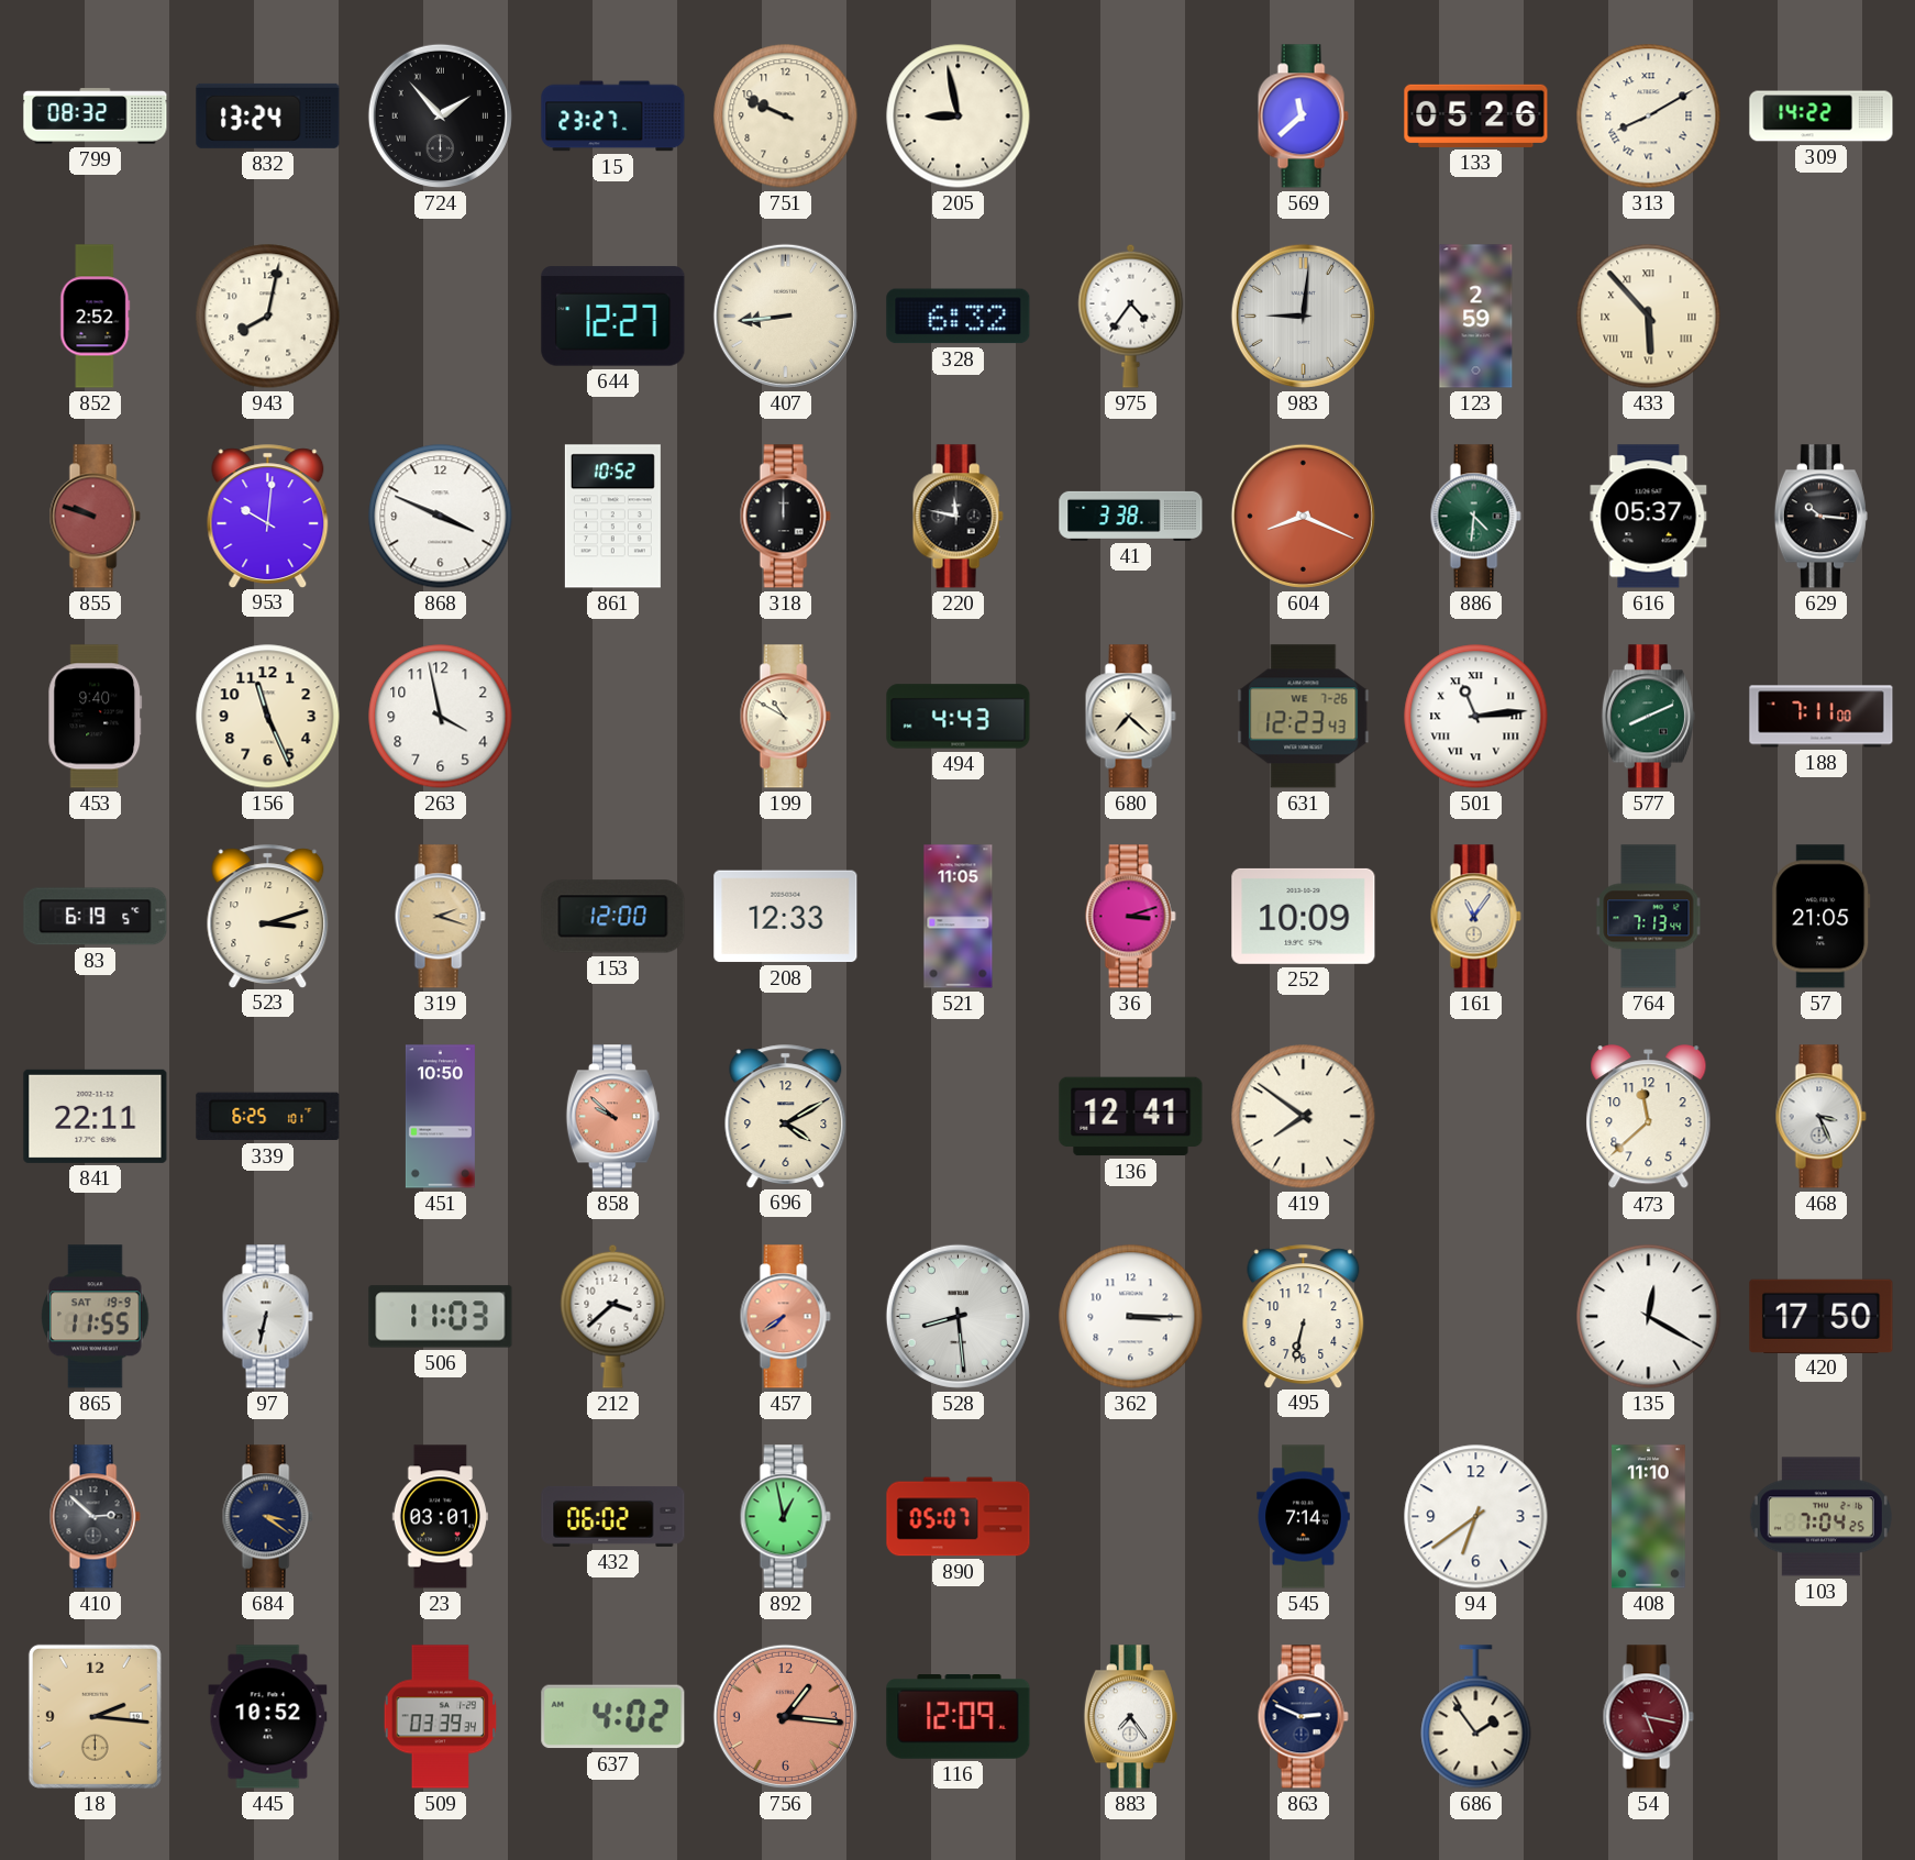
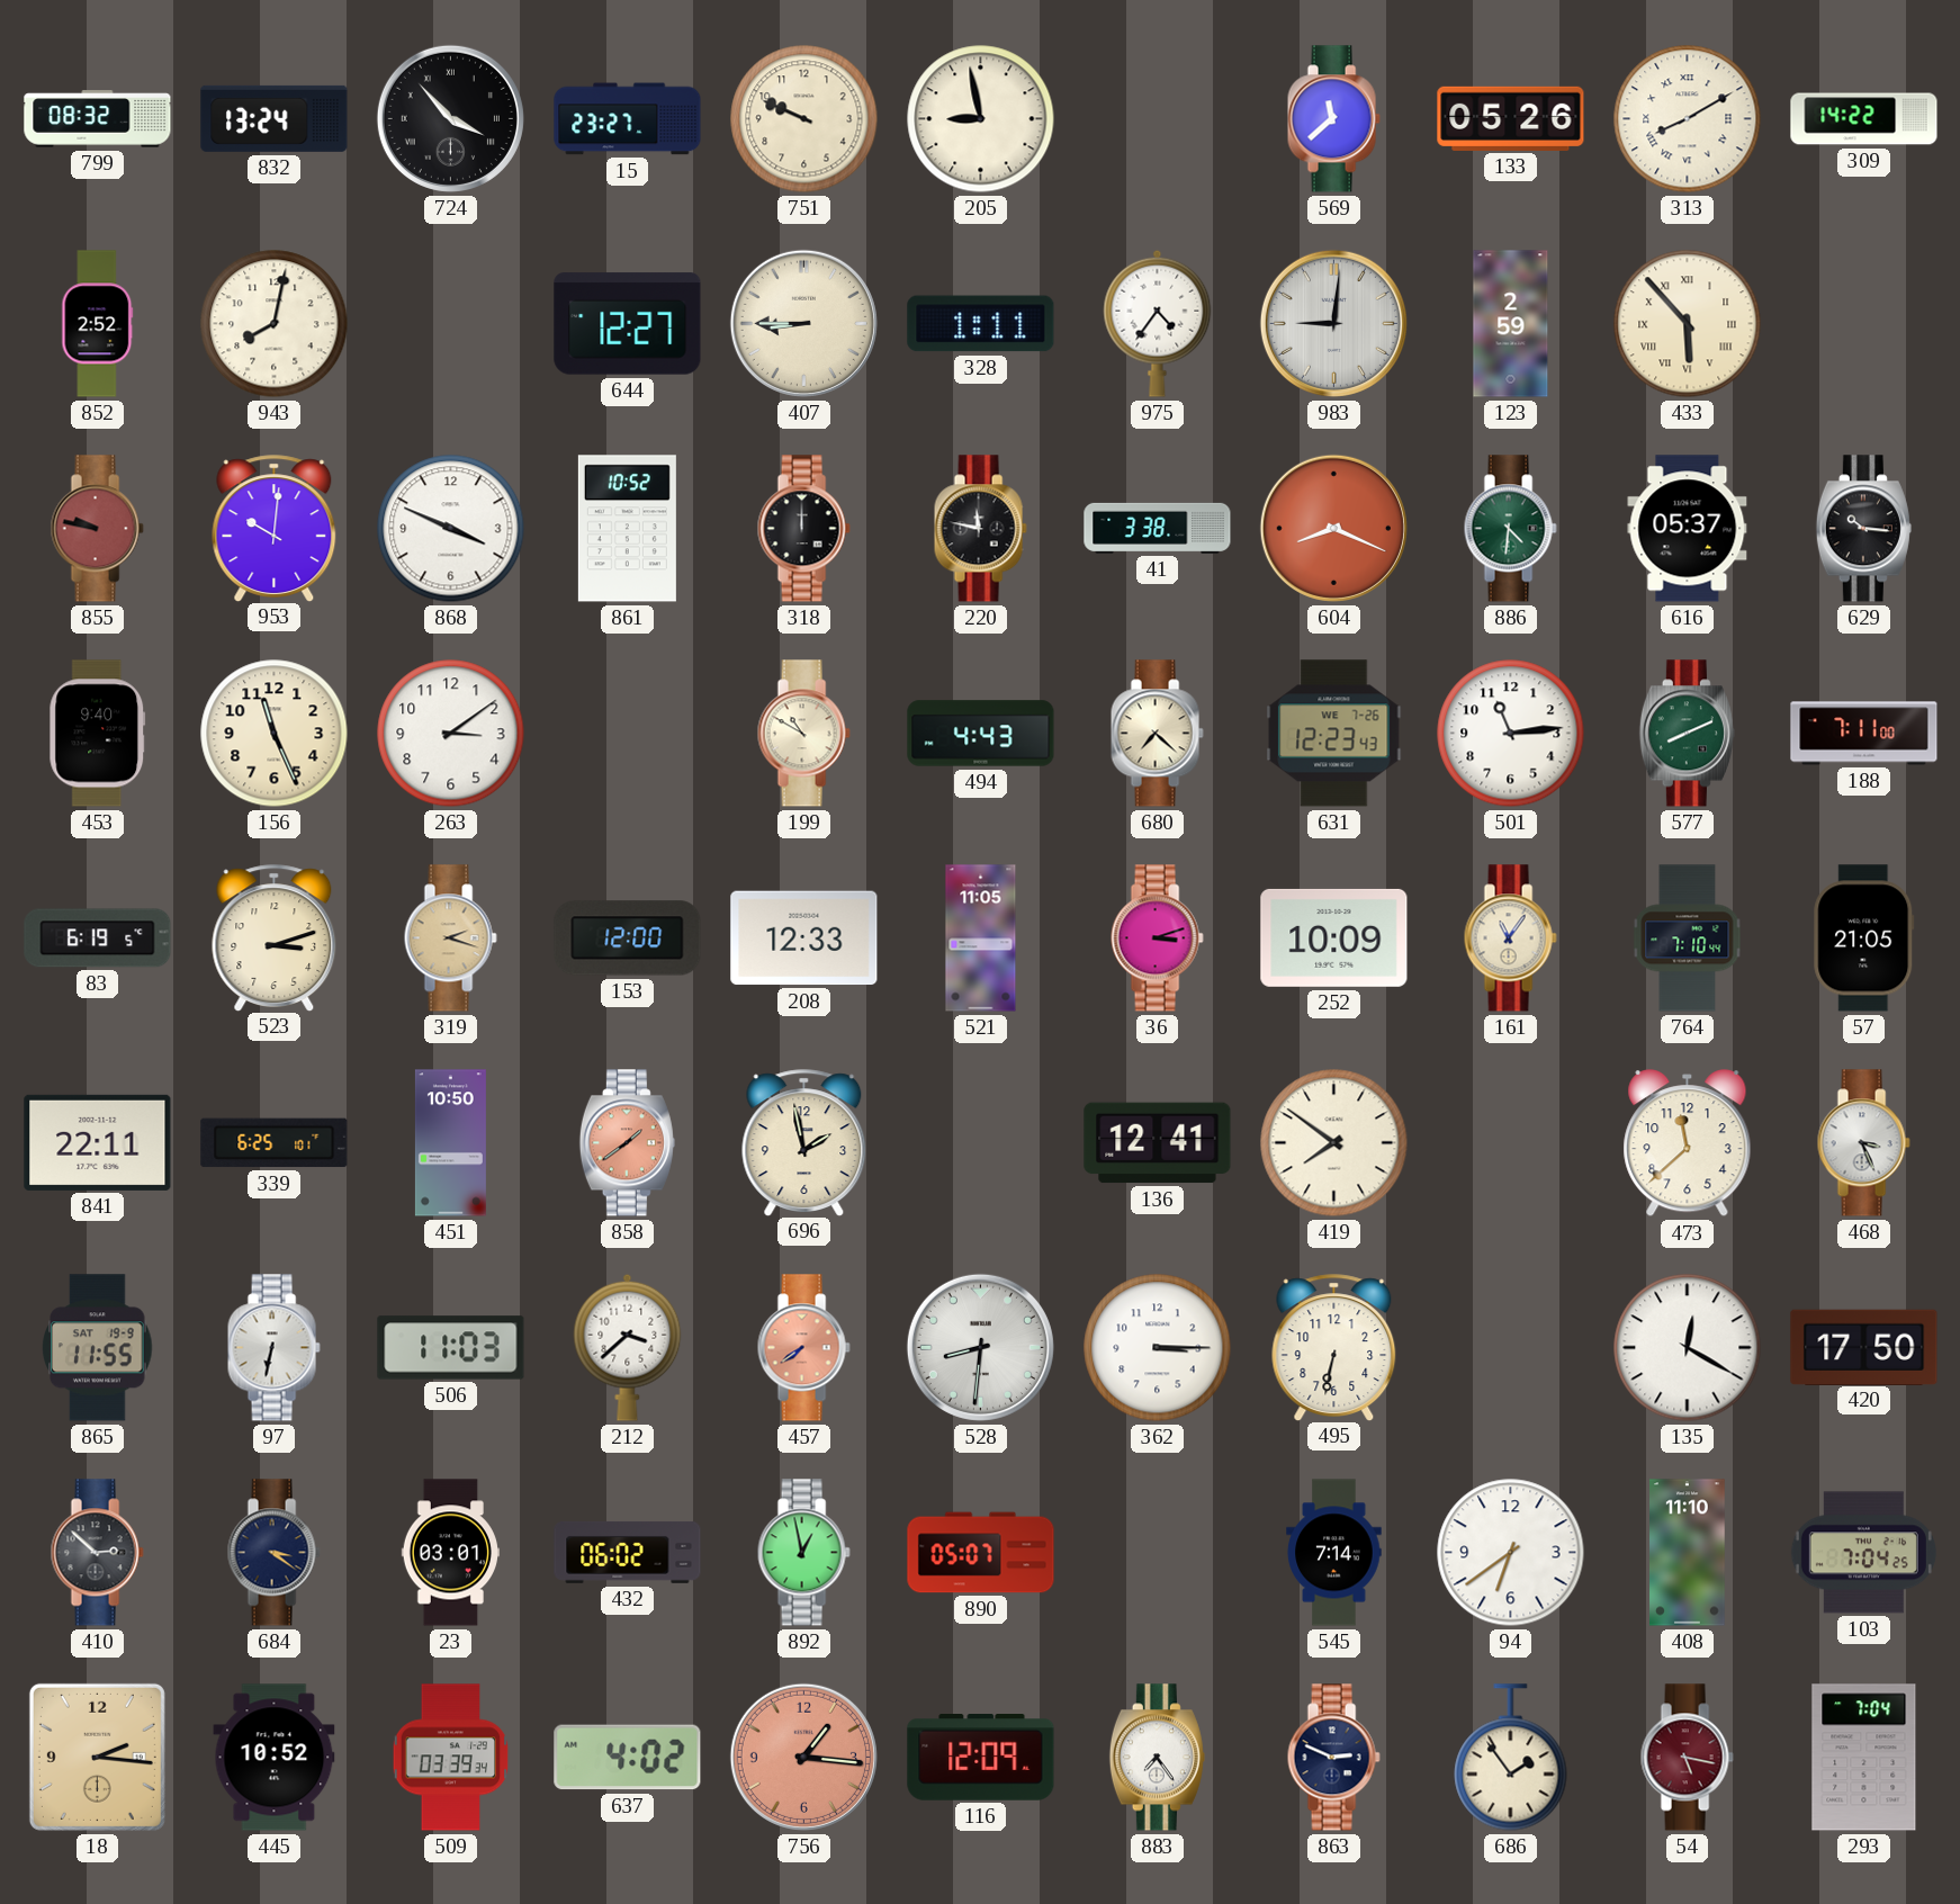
724: 1:53 -> 3:53 (450, 118)
407: 8:44 -> 8:45 (803, 323)
328: 6:32 -> 1:11 (981, 324)
855: 9:48 -> 9:47 (97, 529)
263: 3:58 -> 3:09 (451, 734)
501 numerals: Roman -> Arabic (1511, 734)
764: 7:13 -> 7:10 (1688, 938)
858: 9:52 -> 1:39 (627, 1143)
696: 4:10 -> 1:58 (804, 1142)
528: 8:29 -> 8:31 (980, 1347)
293: none -> 7:04 (1864, 1758)
